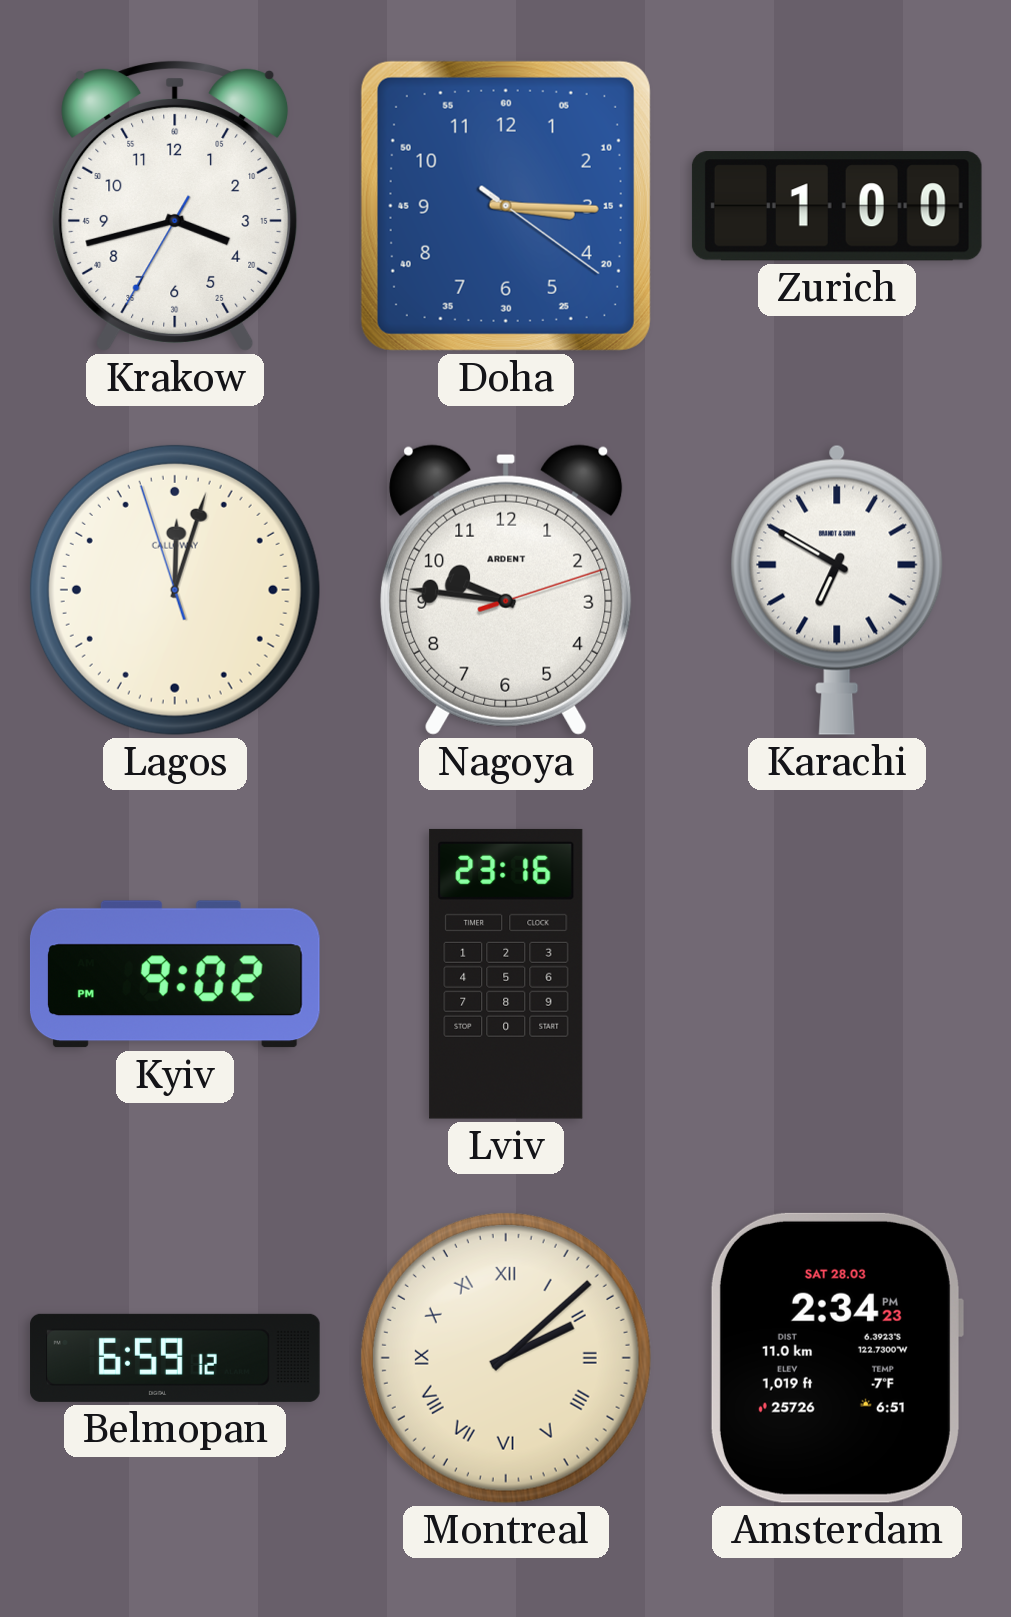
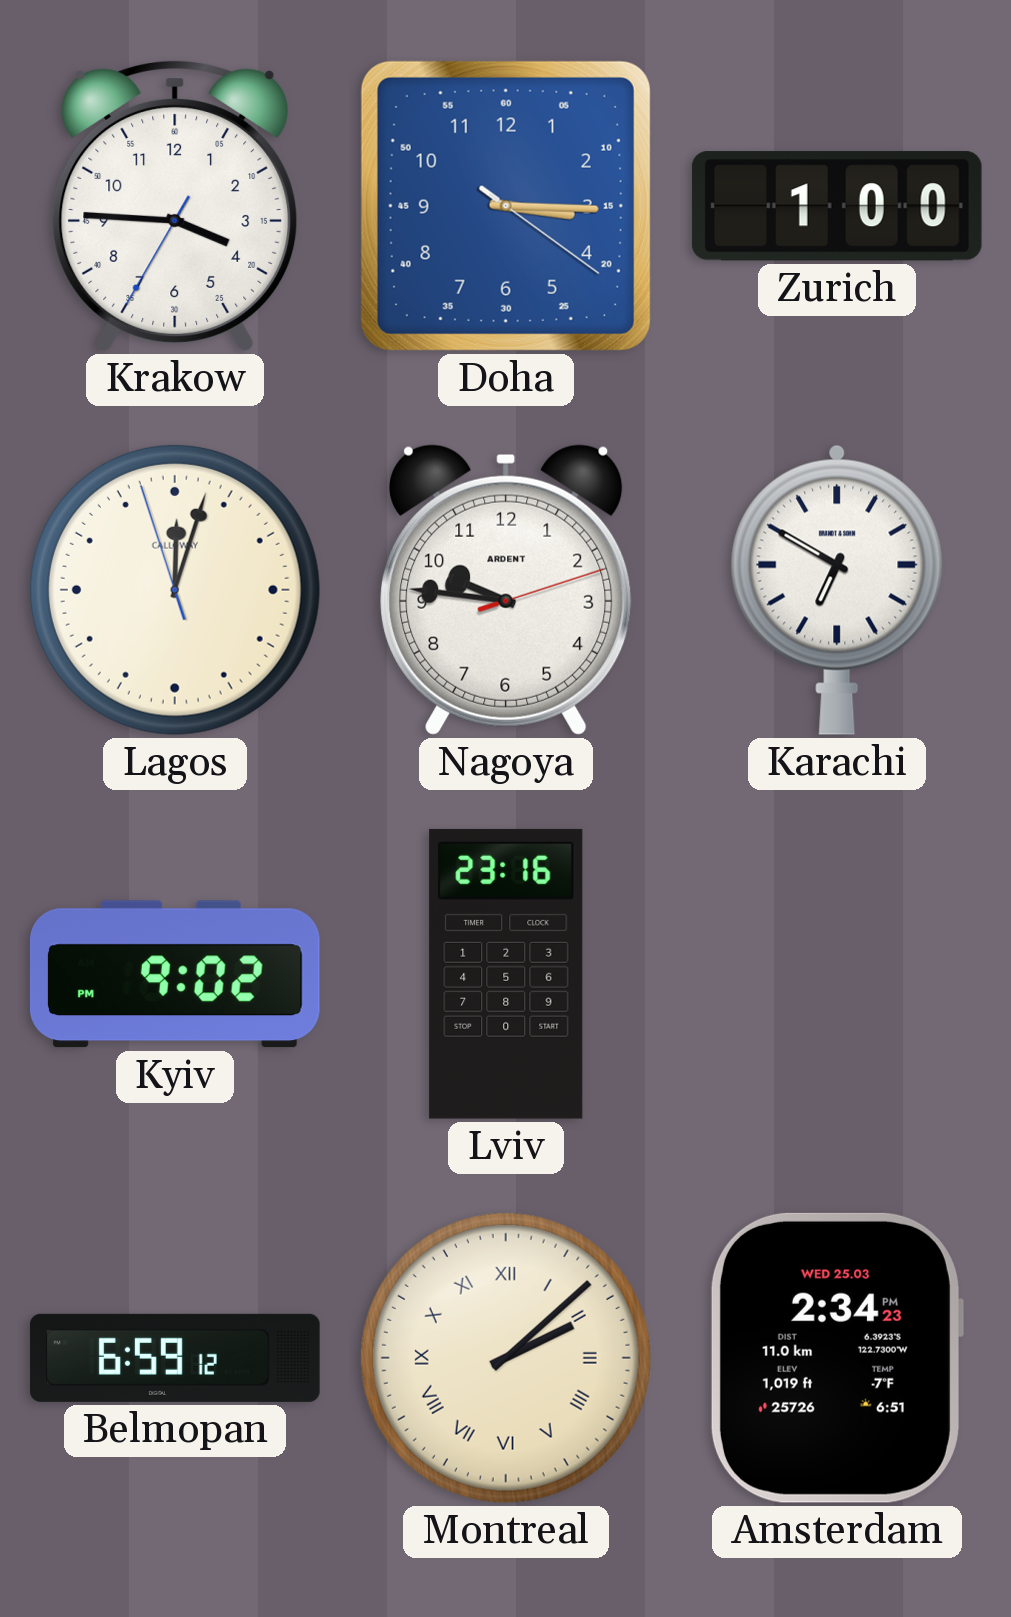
Krakow: 3:42 -> 3:45 (175, 206)
Amsterdam date: SAT 28.03 -> WED 25.03 (836, 1358)
